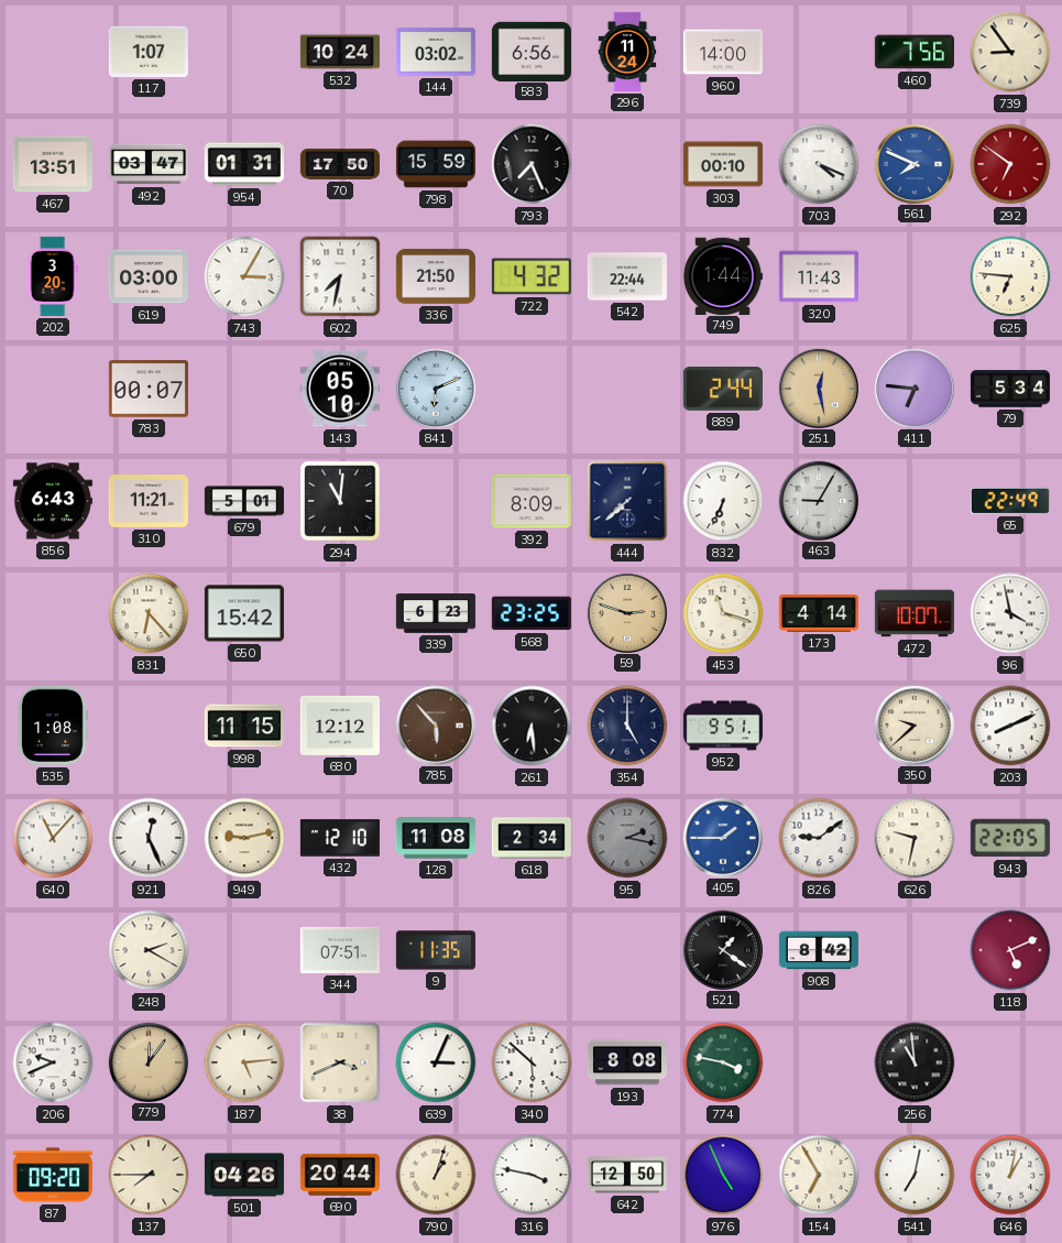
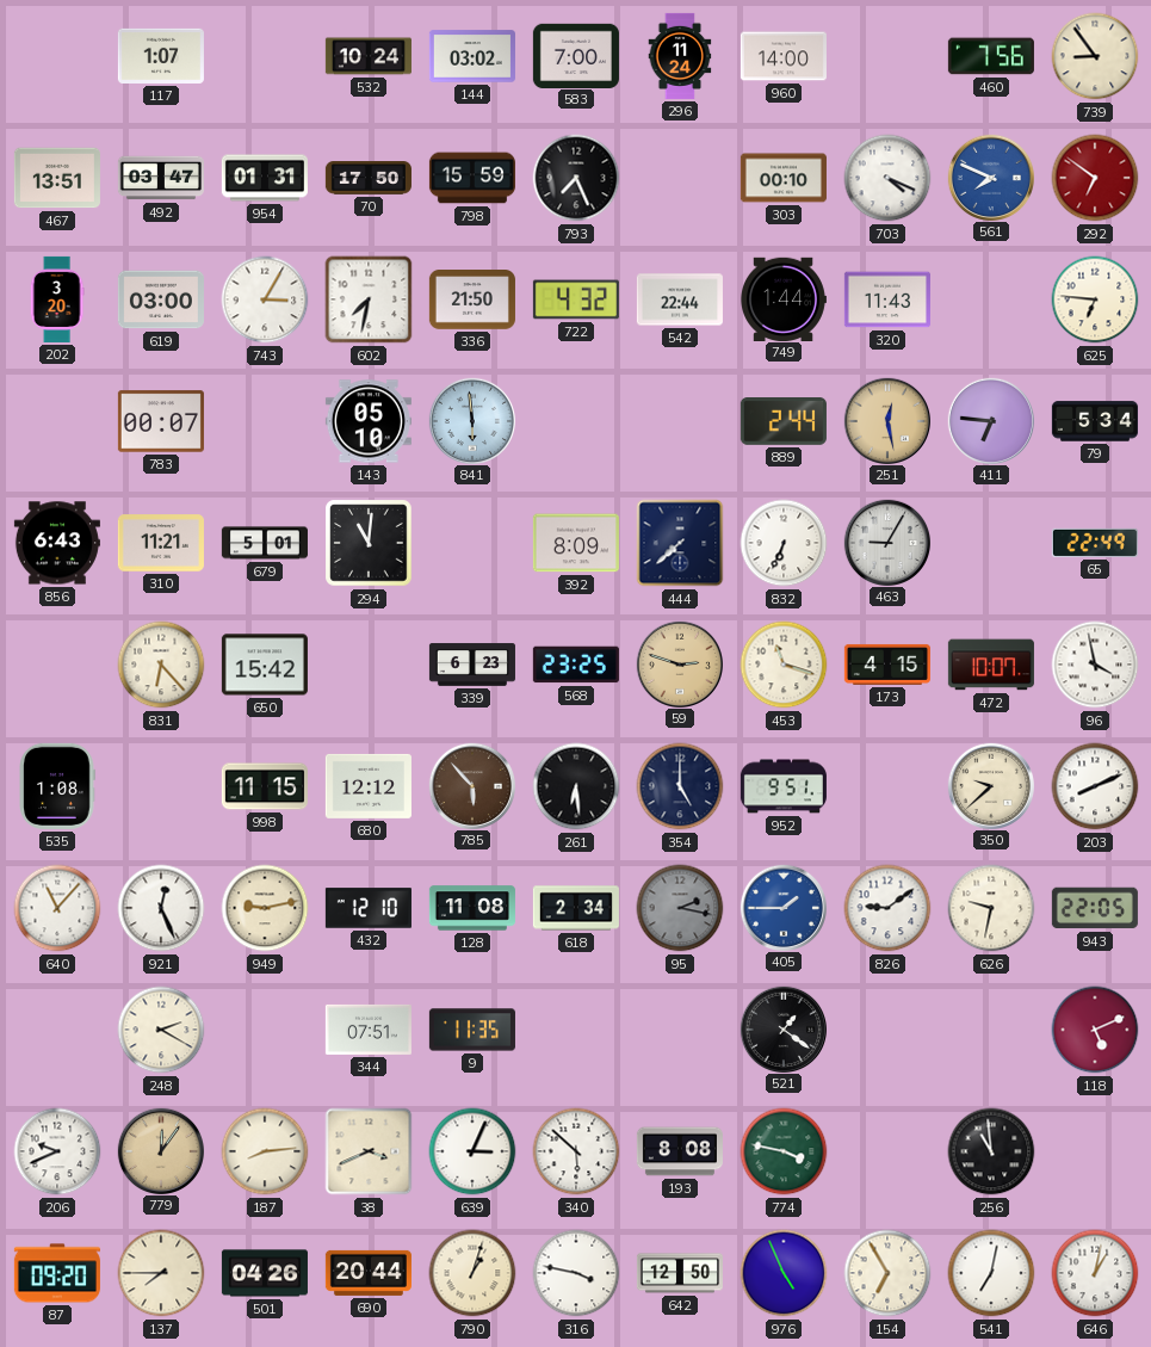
583: 6:56 -> 7:00 (576, 55)
841: 6:11 -> 5:59 (471, 420)
173: 4:14 -> 4:15 (887, 665)
908: 8:42 -> none (819, 950)
187: 5:14 -> 8:14 (265, 1151)
